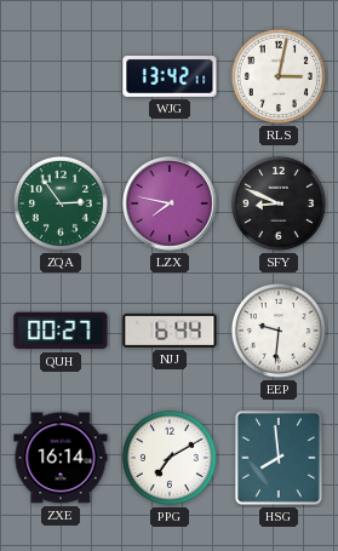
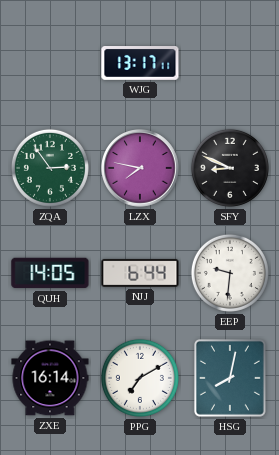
WJG: 13:42 -> 13:17 (140, 64)
RLS: 3:02 -> none (279, 76)
QUH: 00:27 -> 14:05 (50, 273)
HSG: 7:59 -> 8:02 (230, 378)
